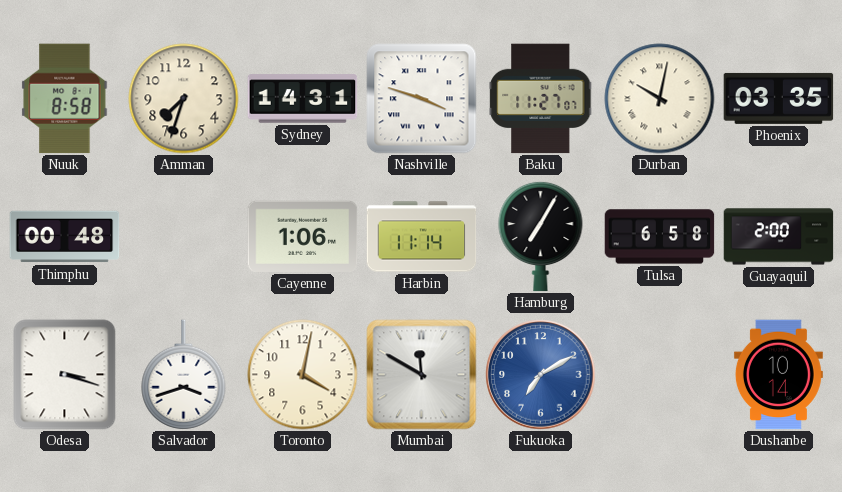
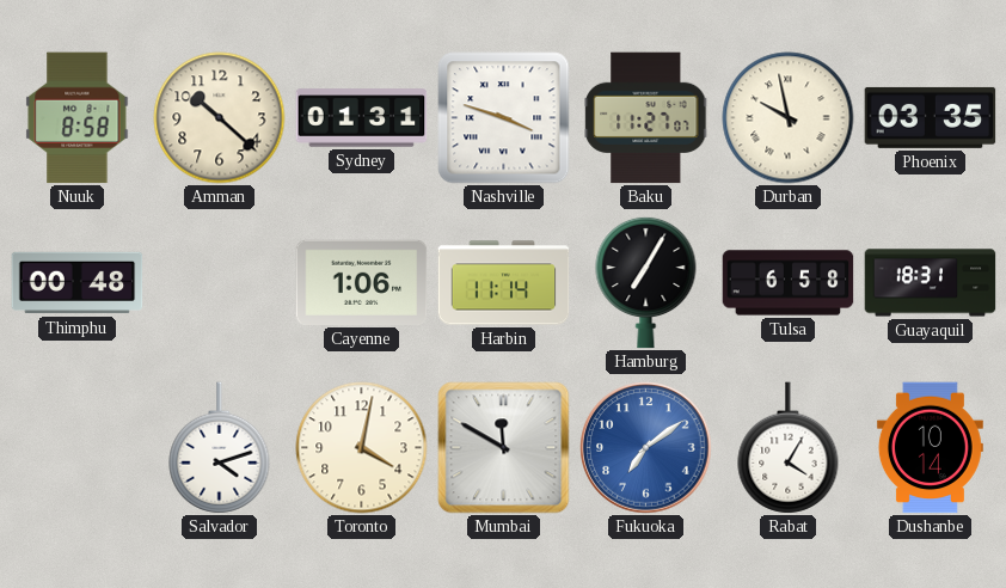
Amman: 7:33 -> 10:22 (220, 118)
Sydney: 14:31 -> 01:31 (362, 118)
Durban: 10:02 -> 9:58 (789, 118)
Guayaquil: 2:00 -> 18:31 (931, 283)
Odesa: 3:18 -> none (65, 375)
Salvador: 3:42 -> 4:12 (220, 448)
Fukuoka: 7:10 -> 7:09 (646, 448)
Rabat: none -> 4:05 (789, 448)
